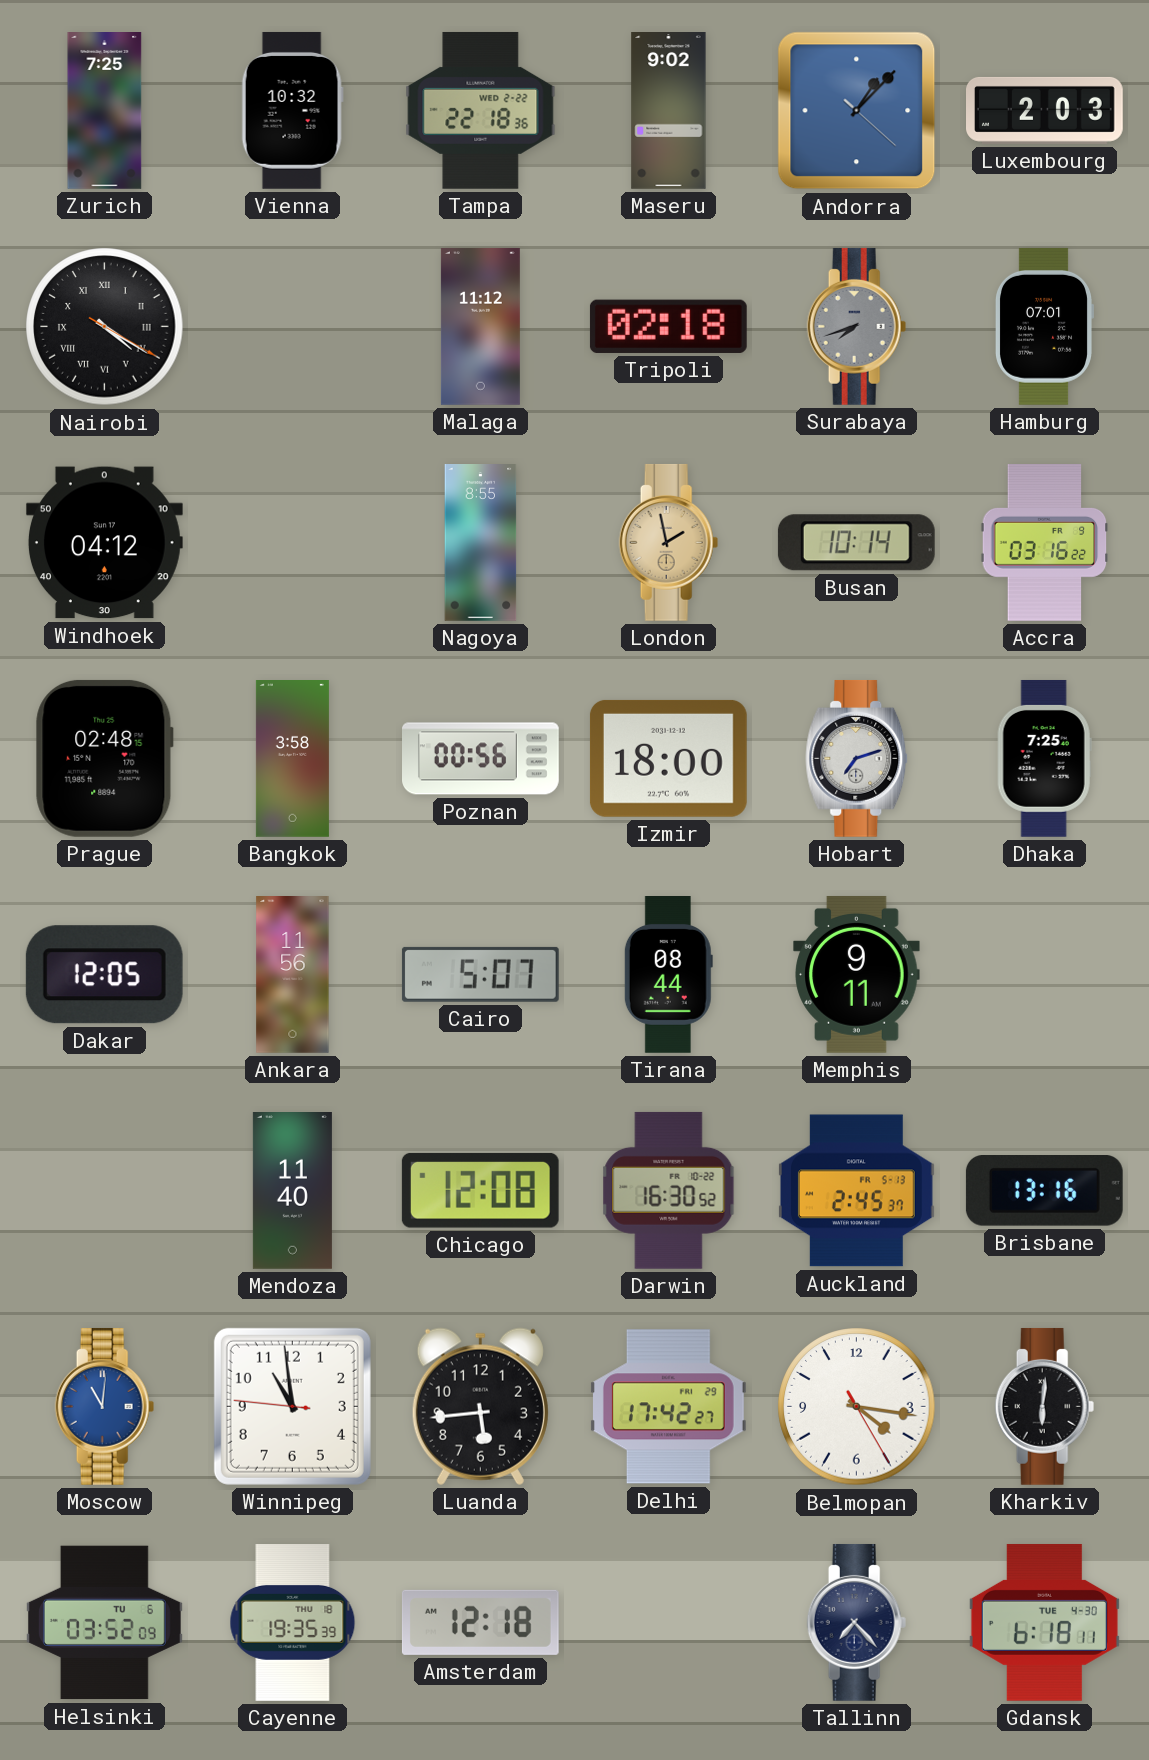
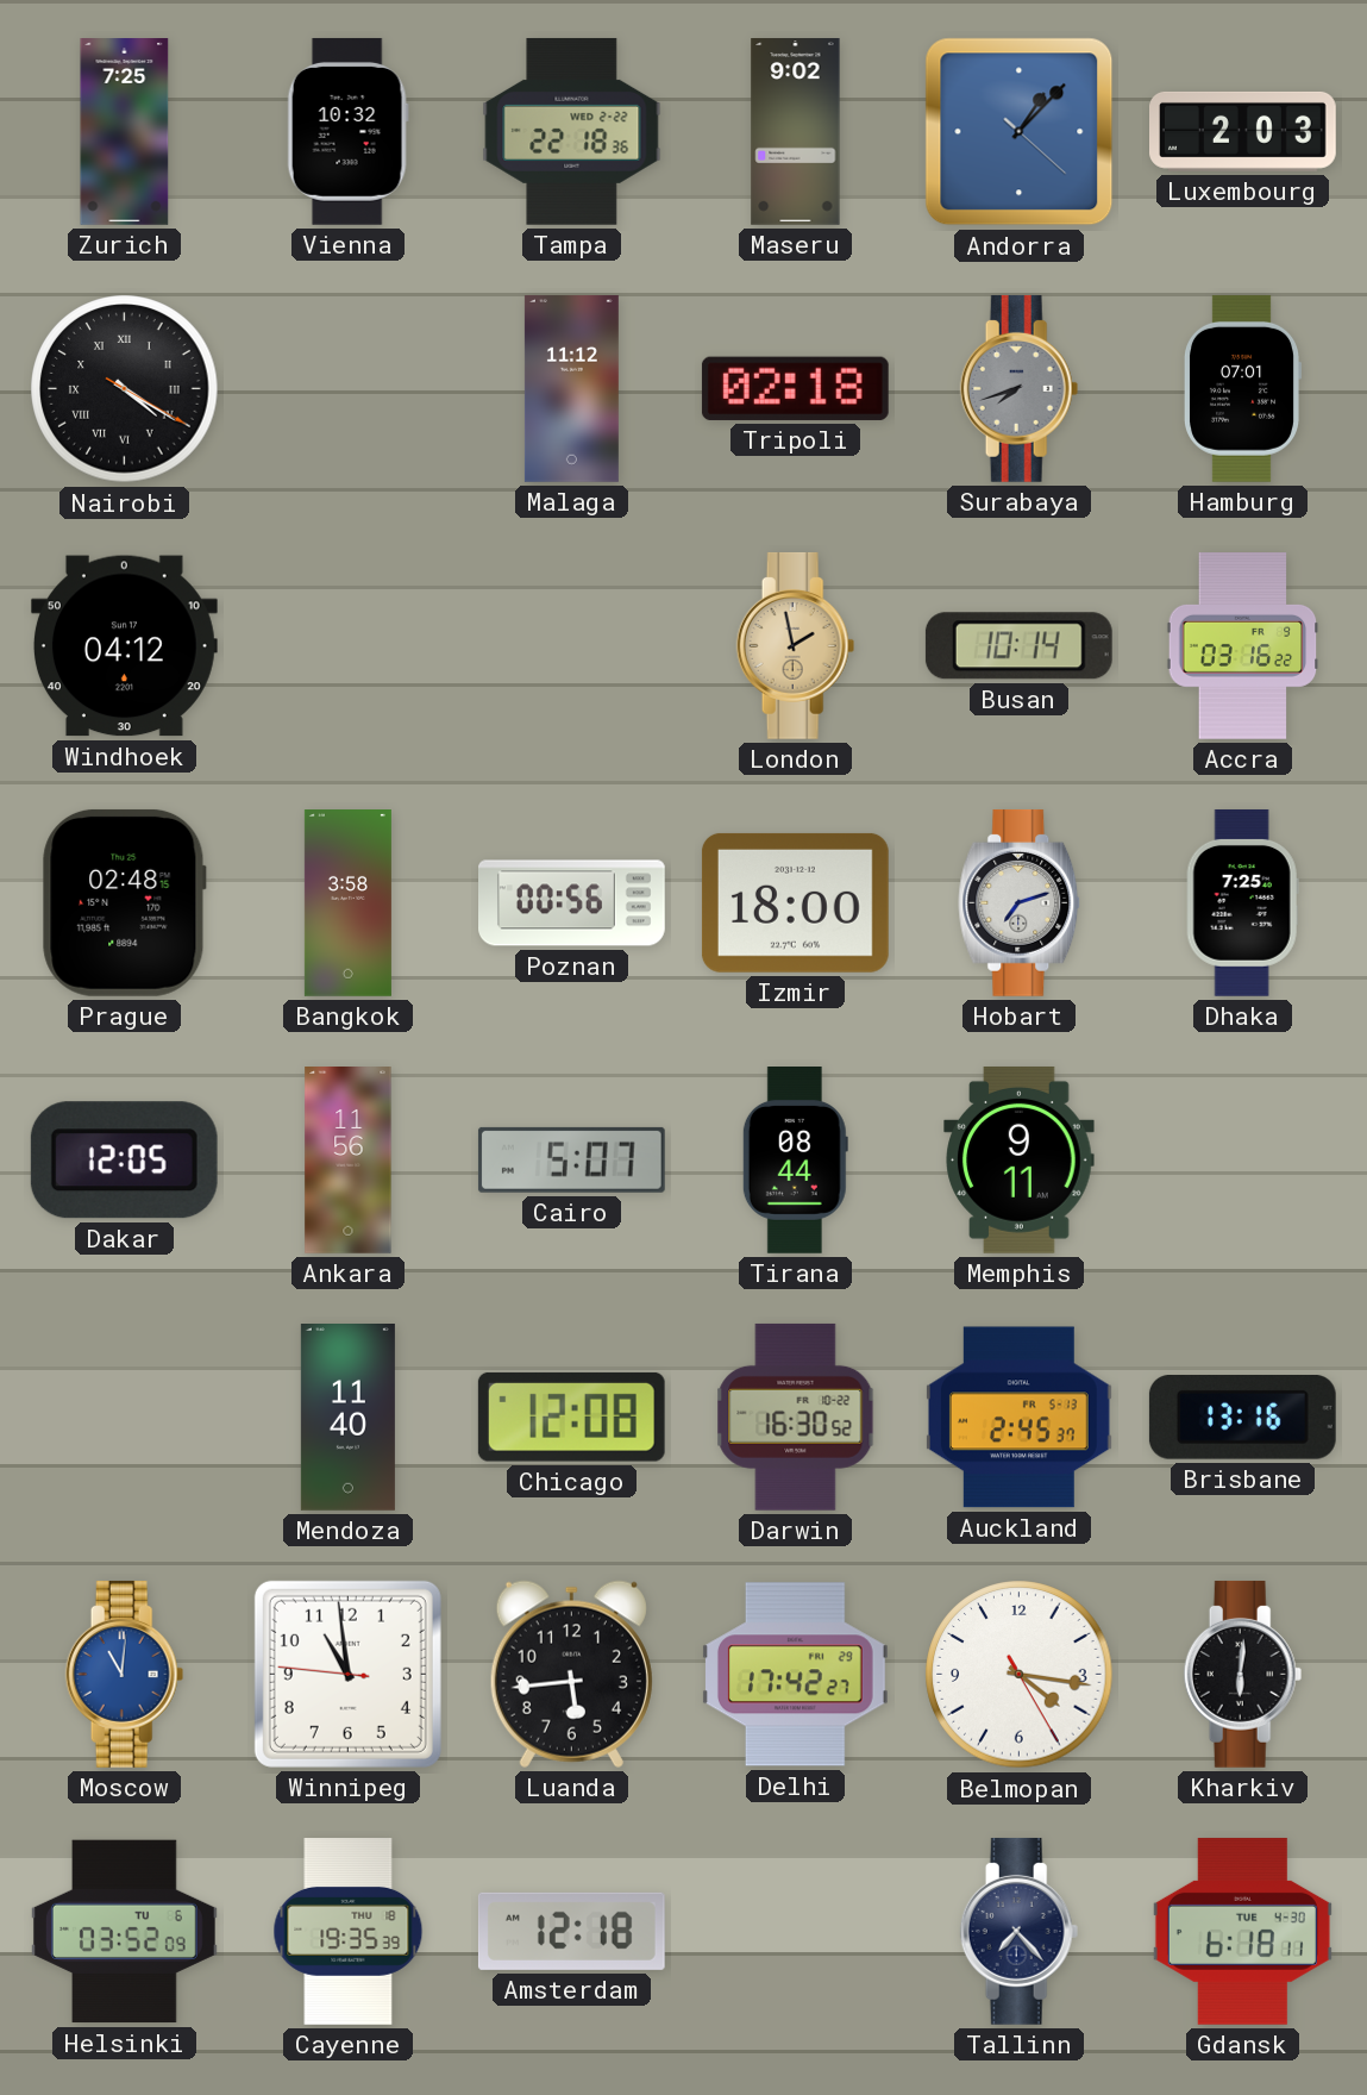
Nagoya: 8:55 -> none (481, 543)
